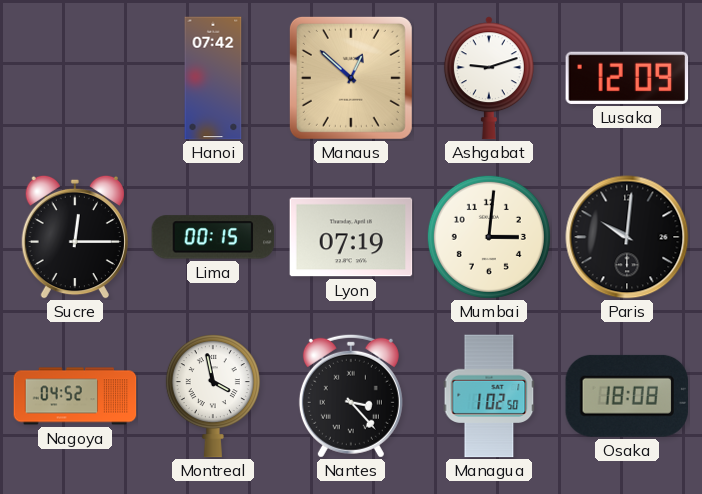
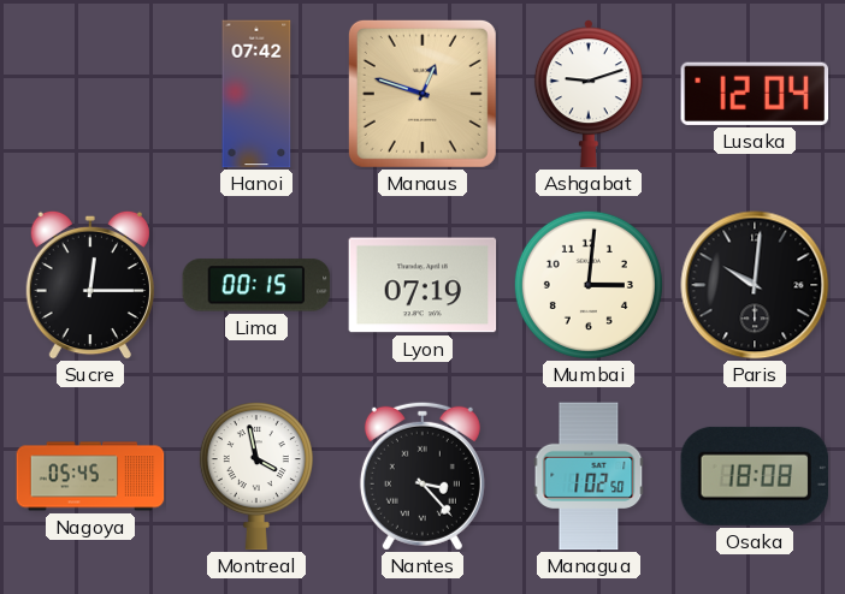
Manaus: 12:52 -> 12:48 (422, 94)
Lusaka: 12:09 -> 12:04 (755, 94)
Nagoya: 04:52 -> 05:45 (90, 476)
